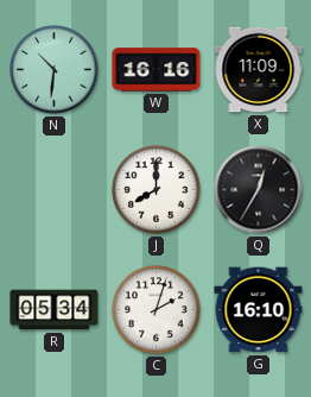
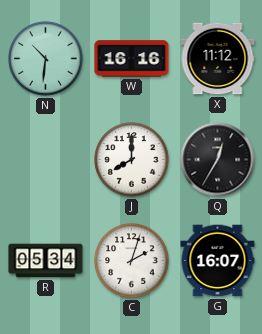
X: 11:09 -> 11:12 (218, 59)
G: 16:10 -> 16:07 (218, 261)
